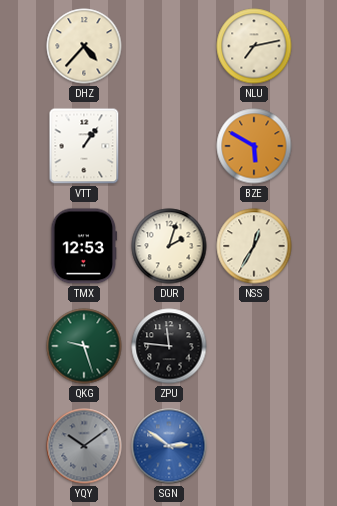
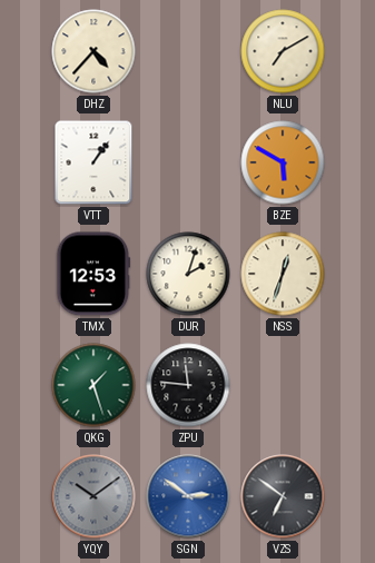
NLU: 7:13 -> 7:10 (283, 51)
NSS: 12:35 -> 12:33 (283, 274)
QKG: 9:27 -> 1:27 (93, 385)
VZS: none -> 6:51 (283, 496)
